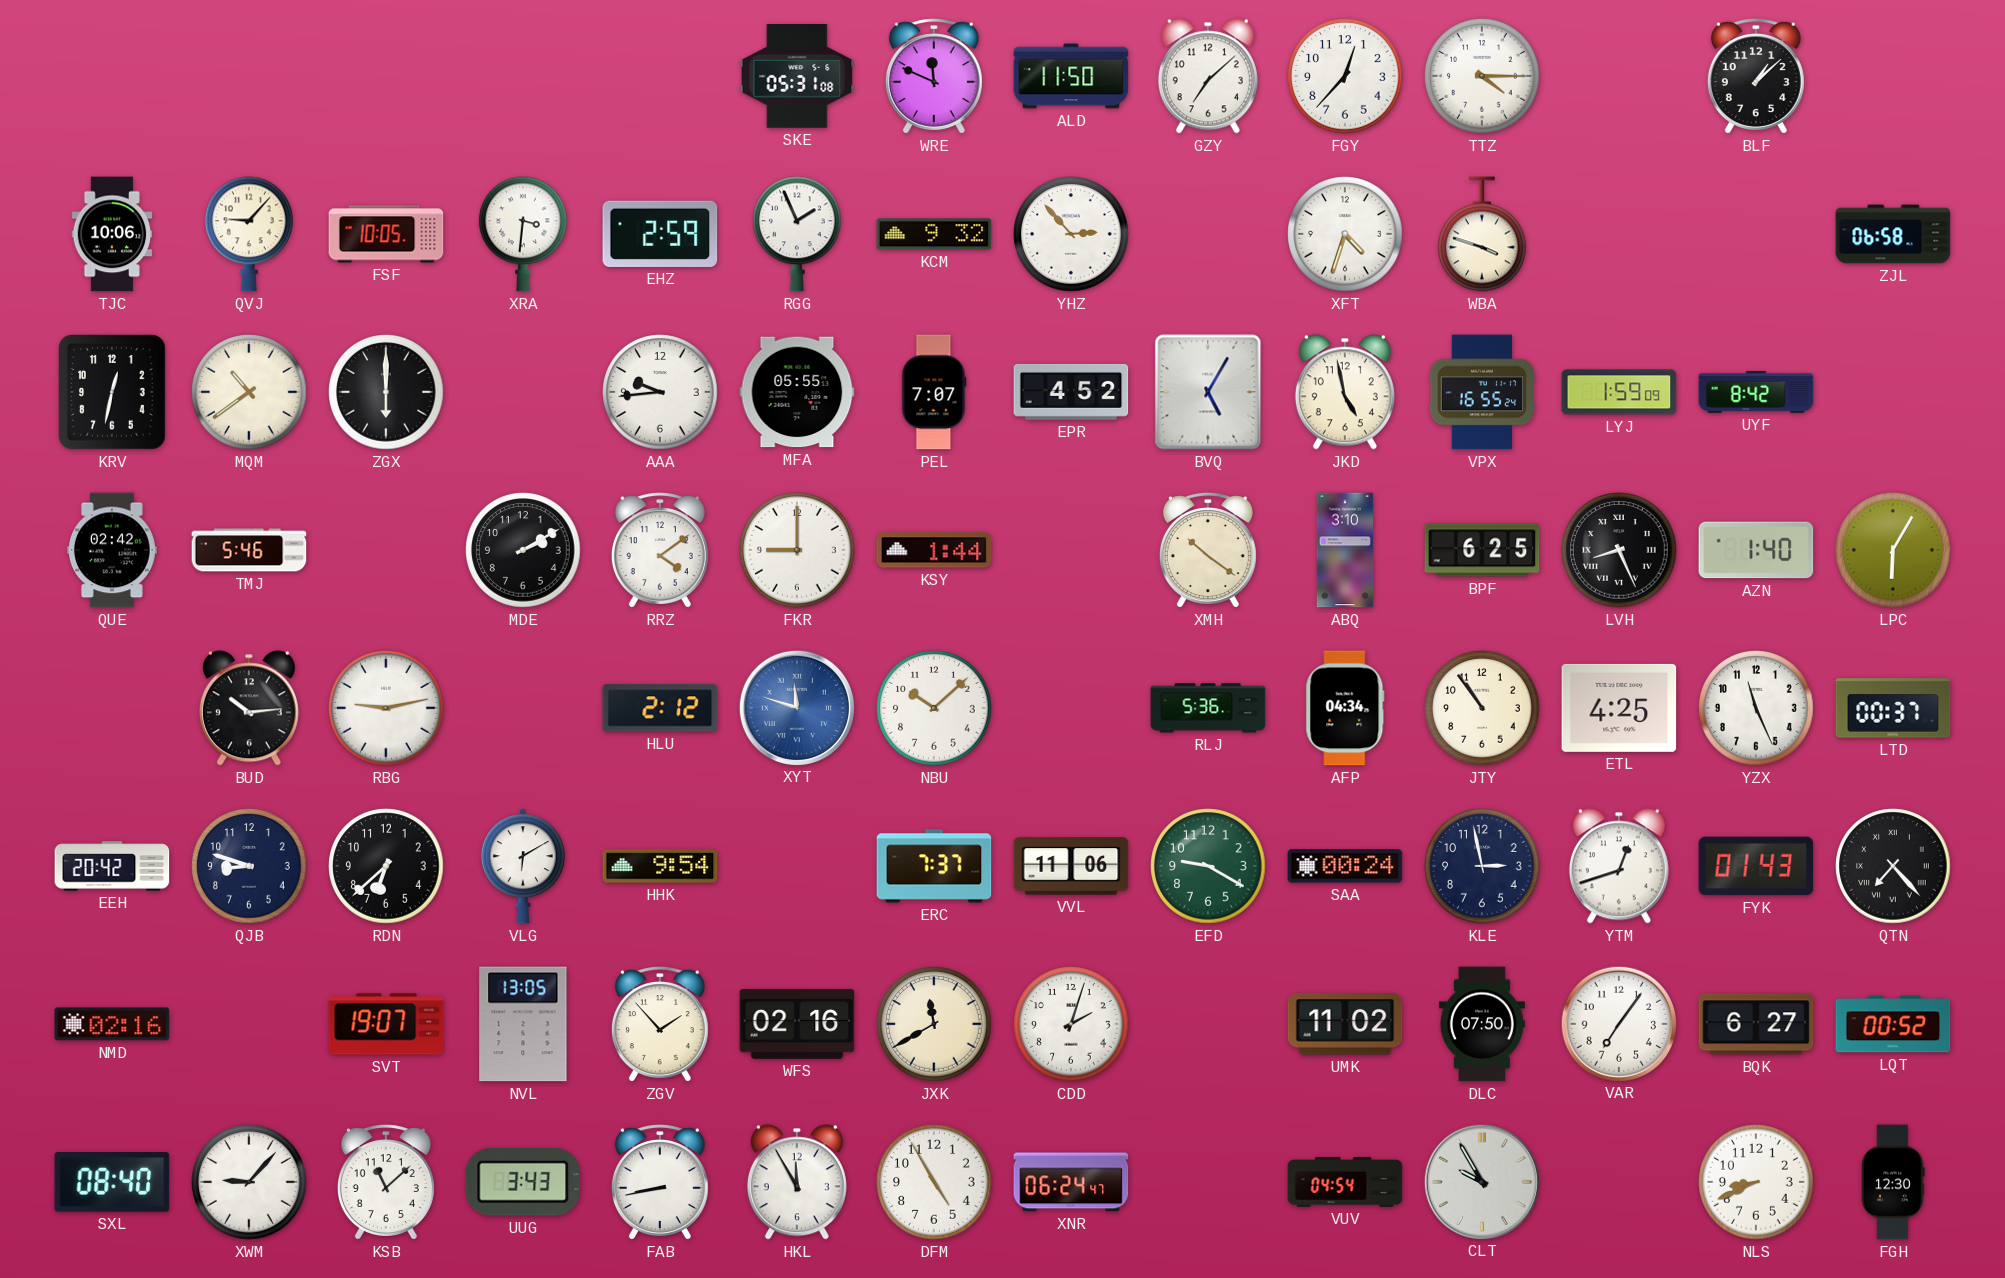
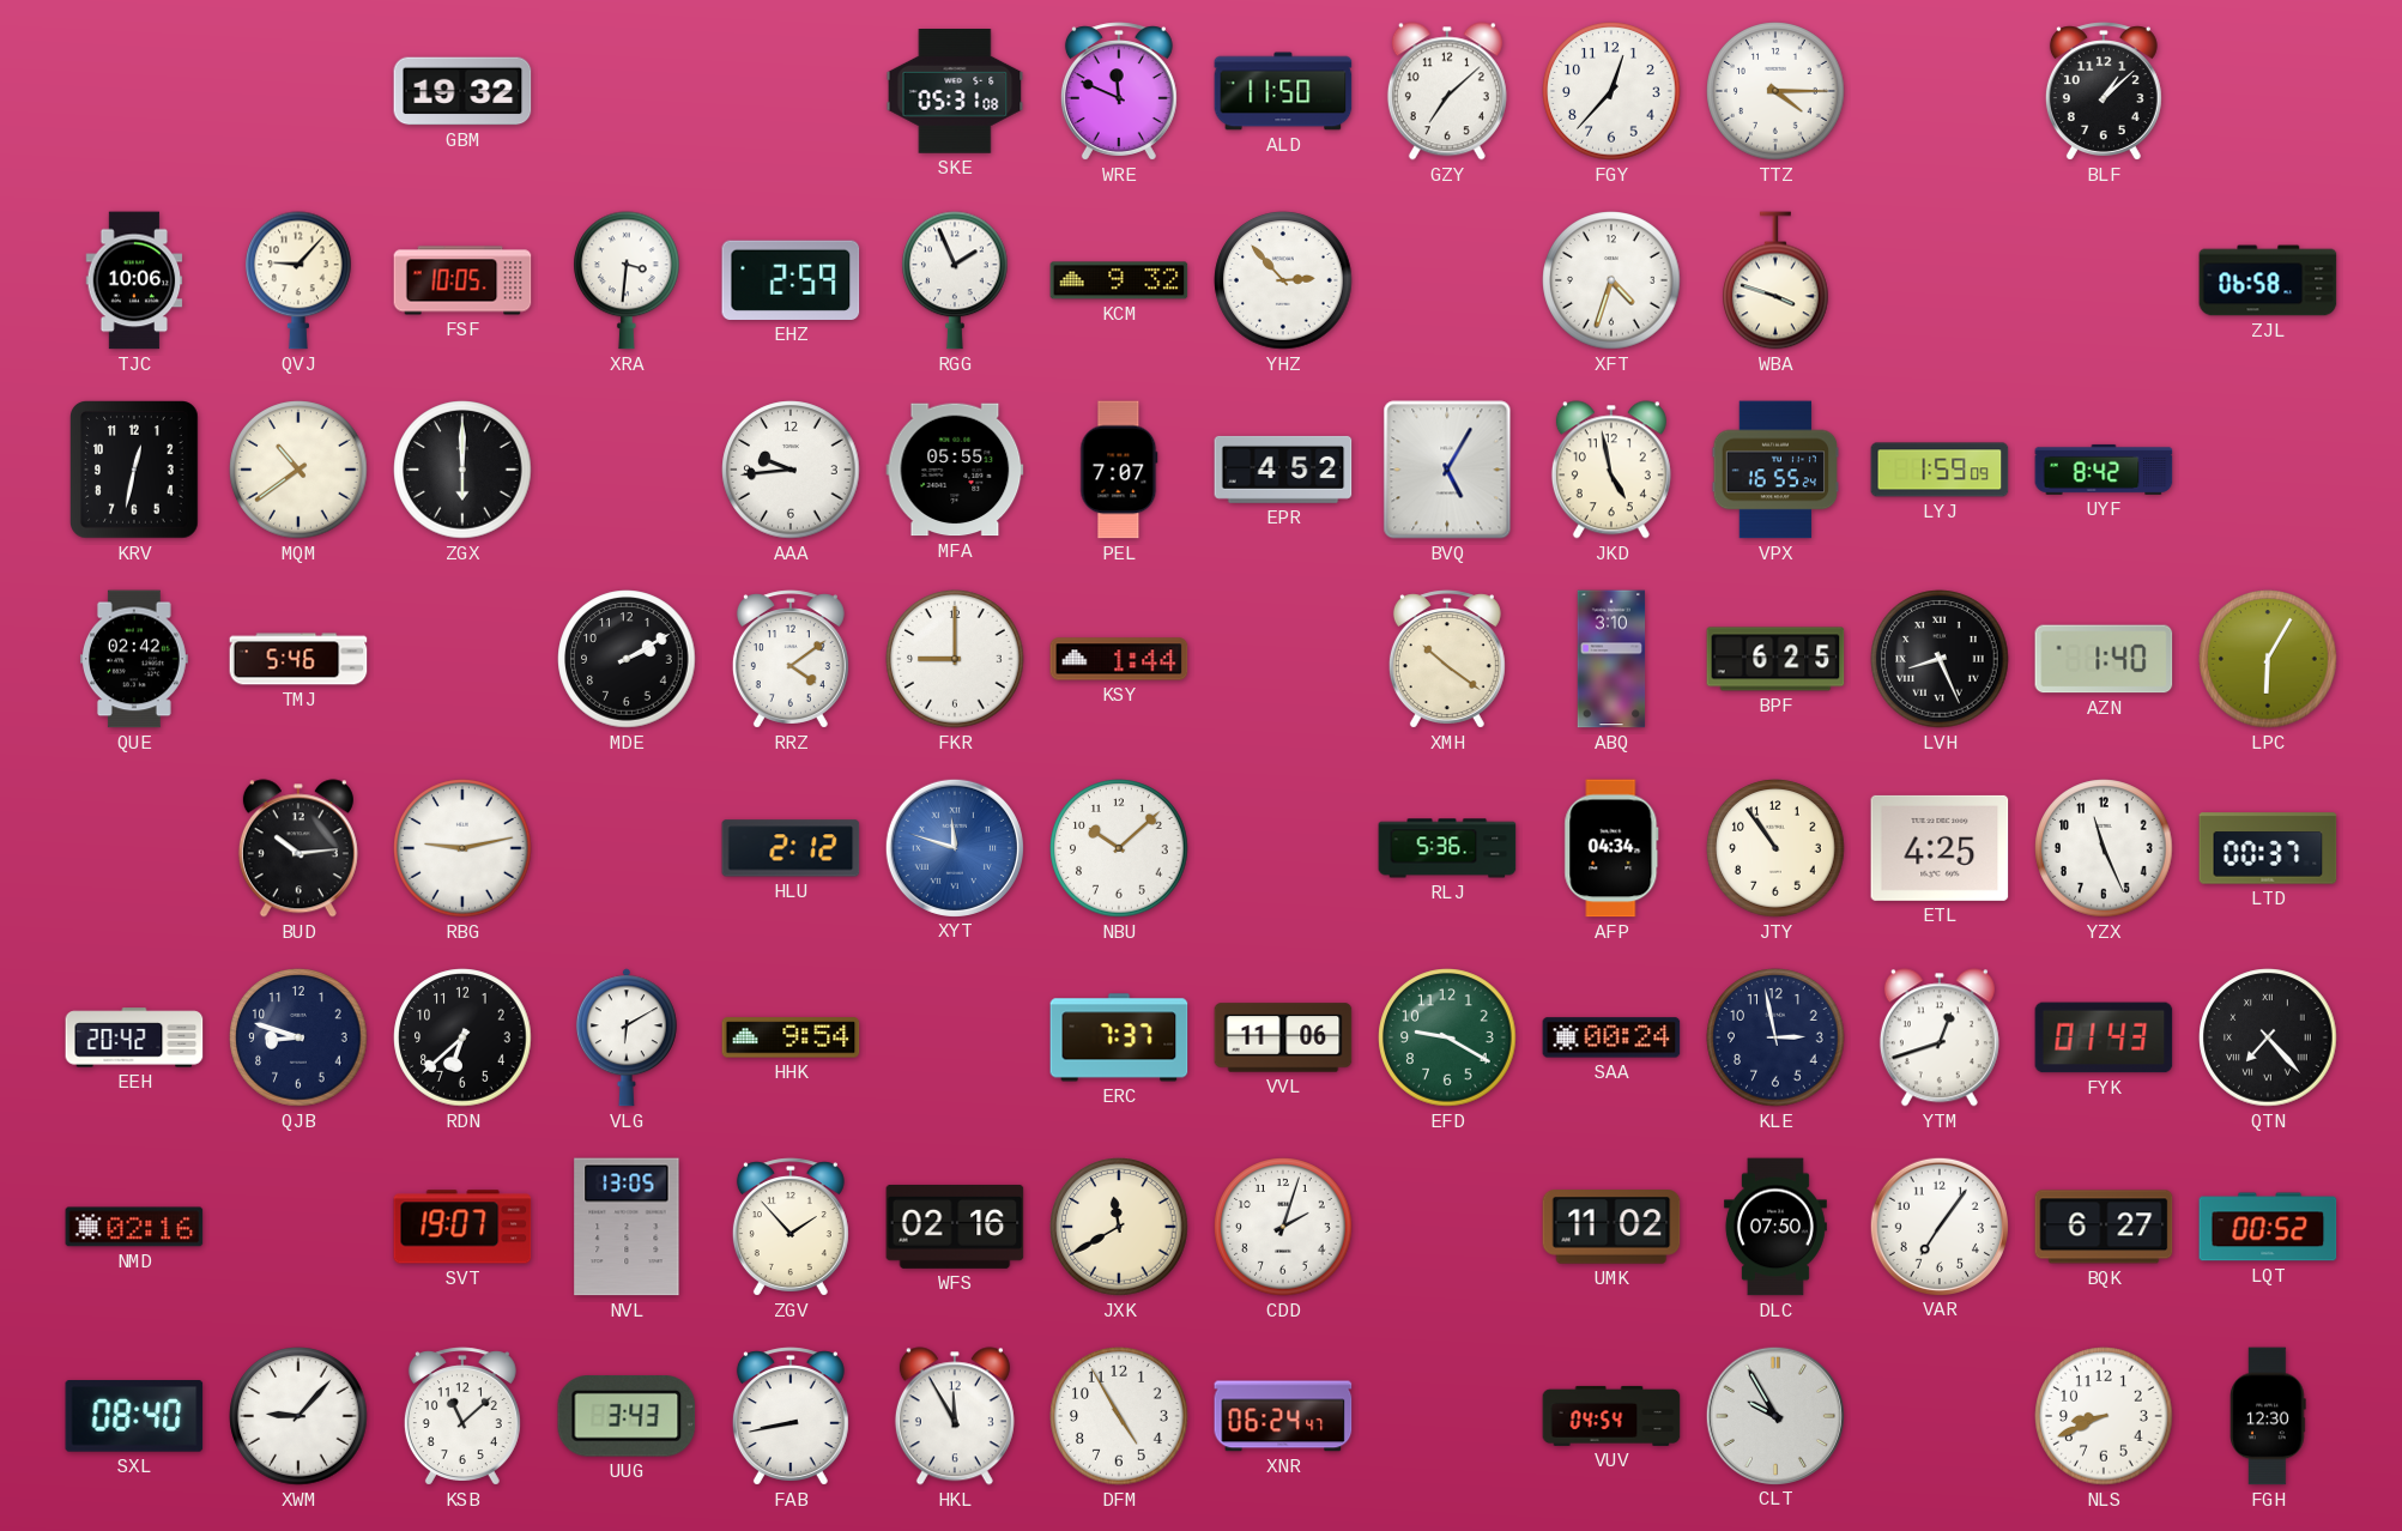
GBM: none -> 19:32 (462, 91)
